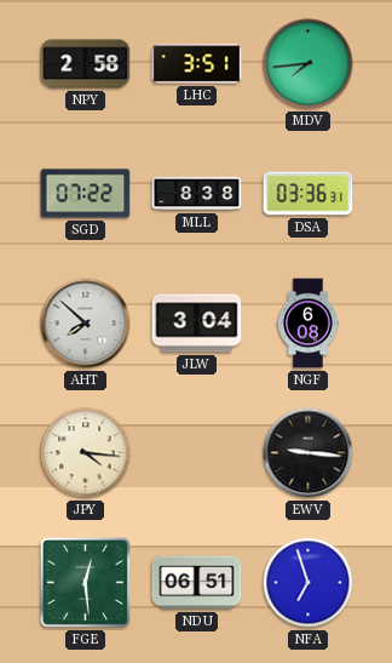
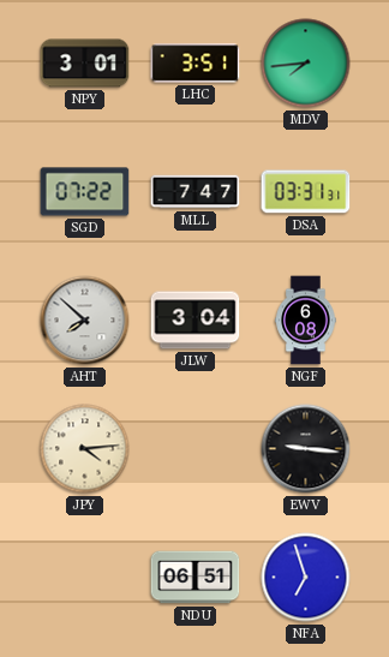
NPY: 2:58 -> 3:01 (85, 64)
MLL: 8:38 -> 7:47 (196, 192)
DSA: 03:36 -> 03:31 (306, 192)
JPY: 4:16 -> 4:14 (85, 449)
FGE: 12:29 -> none (85, 582)
